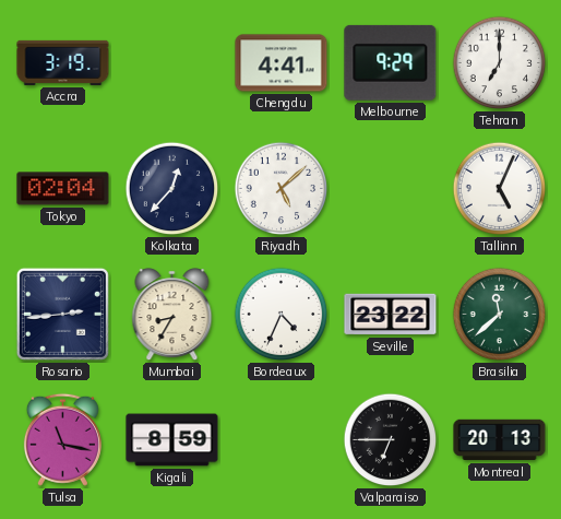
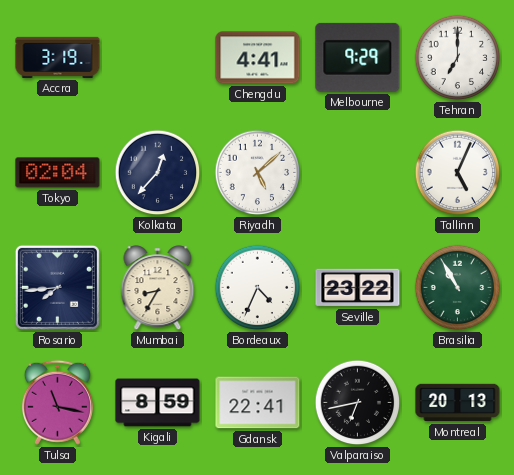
Rosario: 2:44 -> 7:44 (57, 287)
Brasilia: 11:38 -> 10:55 (458, 288)
Gdansk: none -> 22:41 (258, 403)
Valparaiso: 6:45 -> 6:43 (358, 403)
